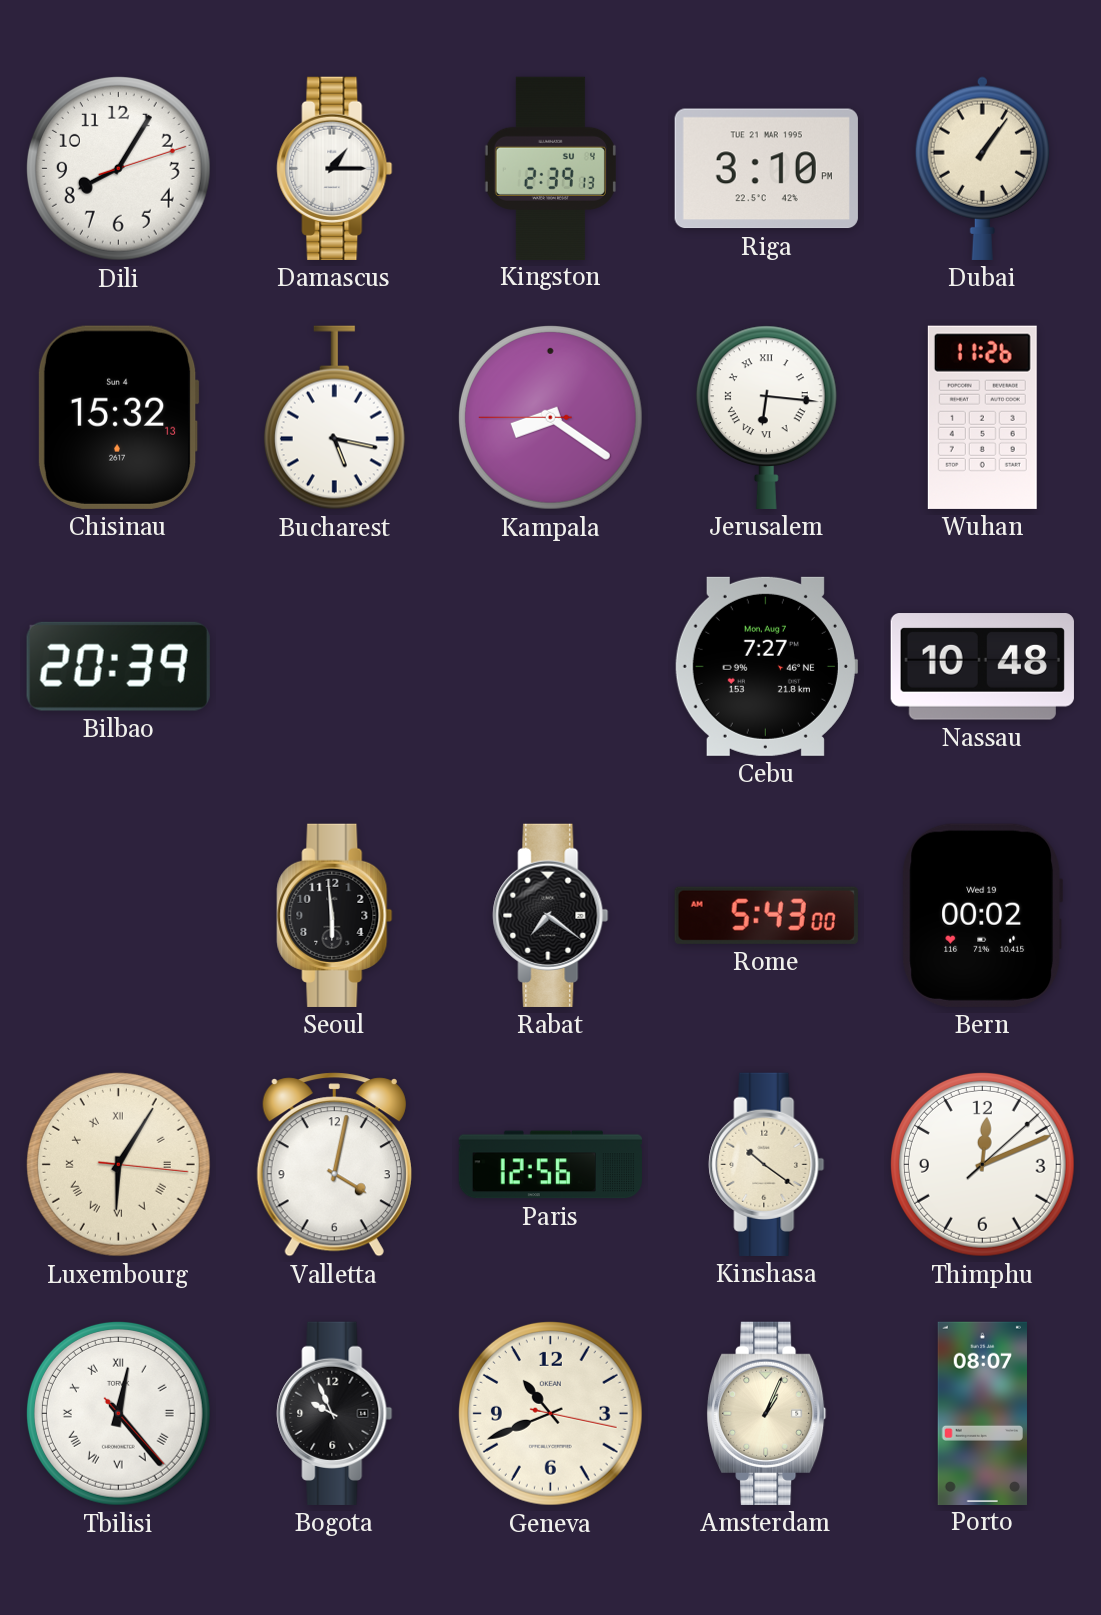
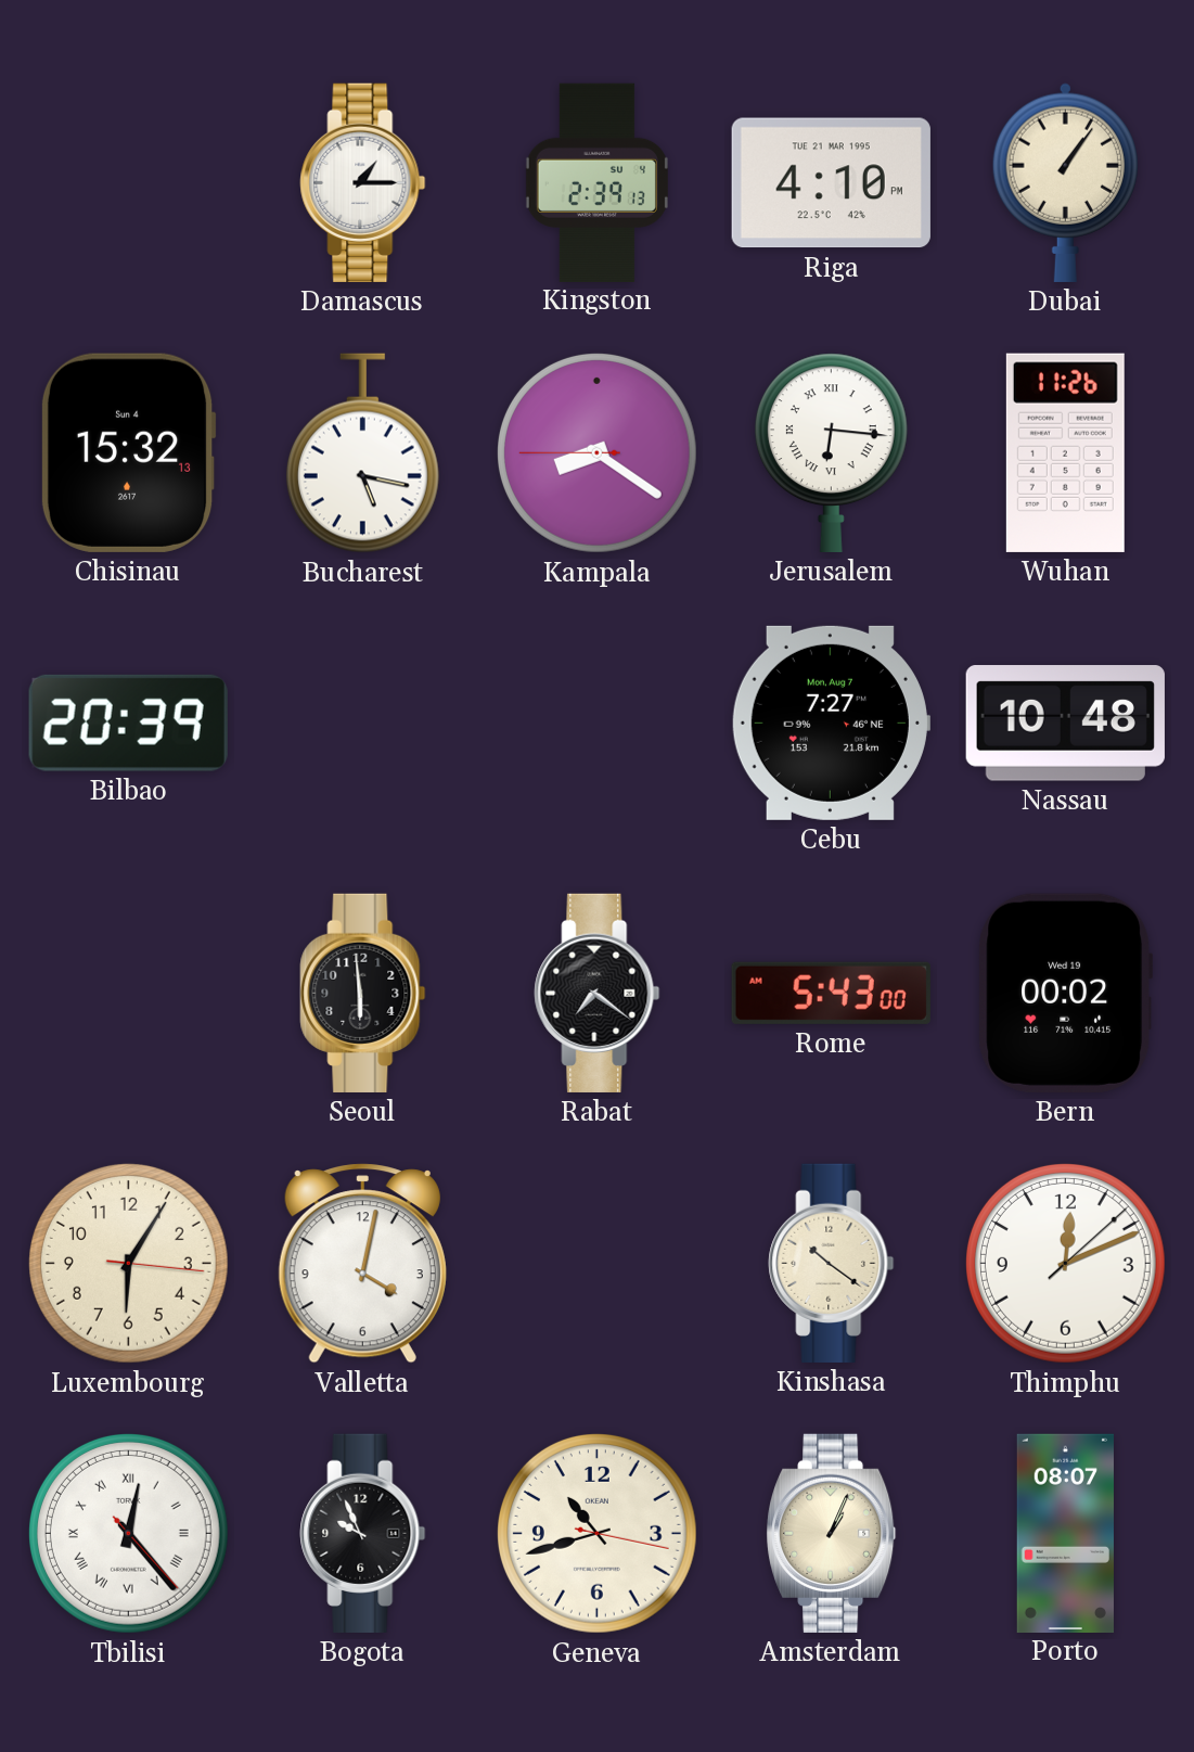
Dili: 8:05 -> none (118, 168)
Riga: 3:10 -> 4:10 (831, 183)
Luxembourg numerals: Roman -> Arabic (128, 1263)
Paris: 12:56 -> none (551, 1165)
Geneva: 10:41 -> 10:42 (596, 1533)
